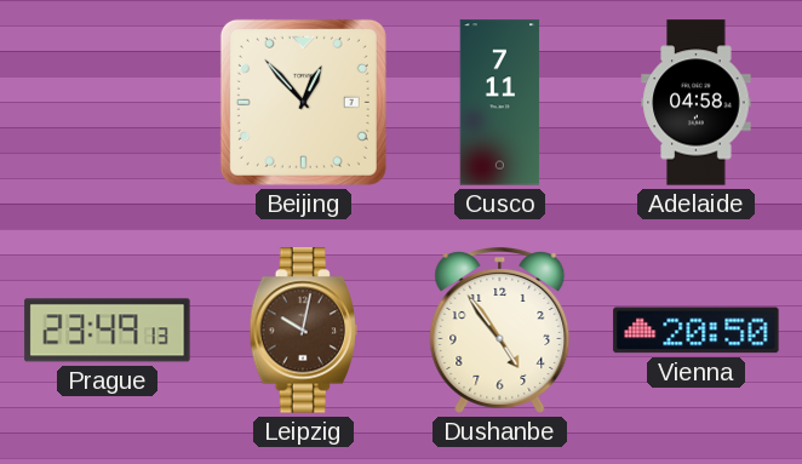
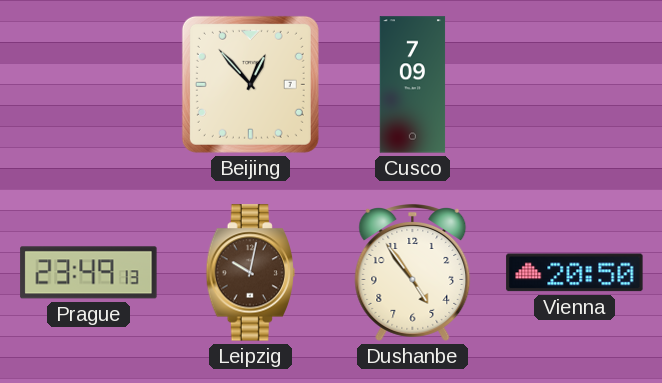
Cusco: 7:11 -> 7:09 (413, 85)
Adelaide: 04:58 -> none (697, 103)
